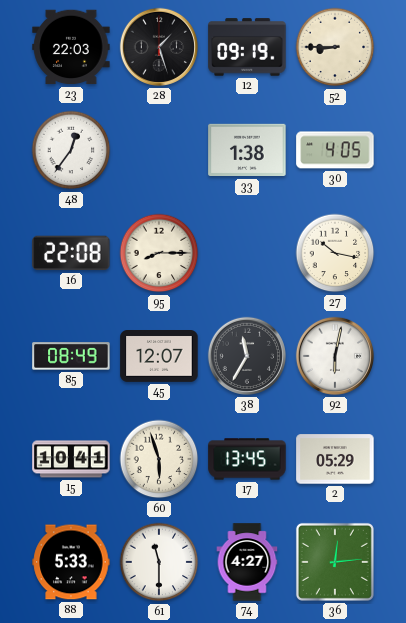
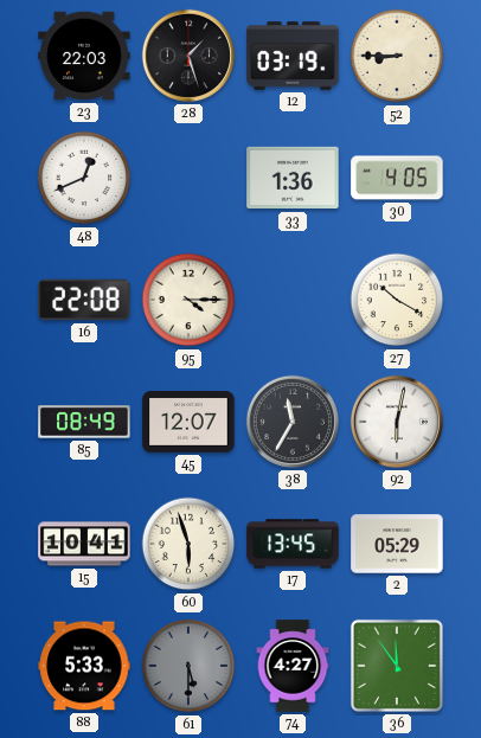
12: 09:19 -> 03:19 (293, 56)
48: 12:36 -> 12:41 (84, 178)
33: 1:38 -> 1:36 (293, 178)
95: 8:15 -> 4:15 (188, 300)
27: 10:17 -> 10:20 (397, 300)
61: 11:30 -> 5:30 (188, 666)
61 dial: white -> grey (188, 666)
36: 12:14 -> 11:54 (397, 666)
